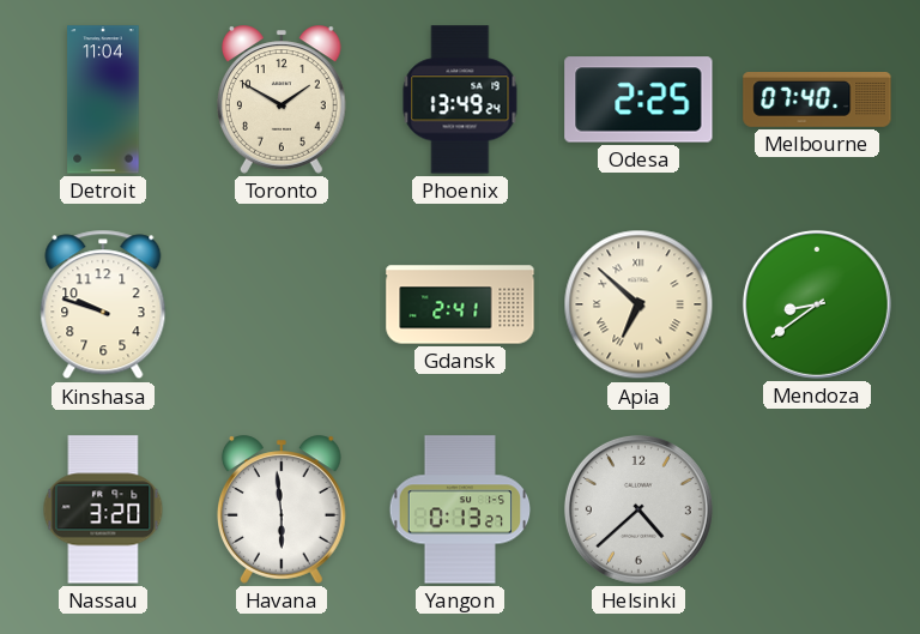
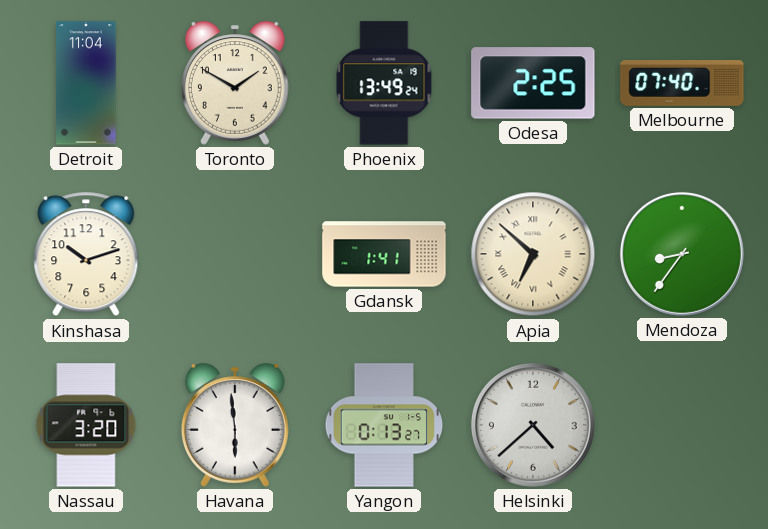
Kinshasa: 9:48 -> 10:12 (86, 254)
Gdansk: 2:41 -> 1:41 (384, 254)
Mendoza: 8:39 -> 8:36 (682, 254)
